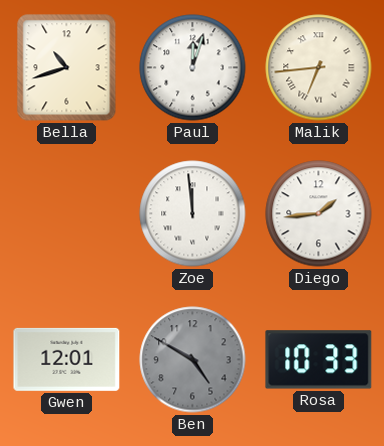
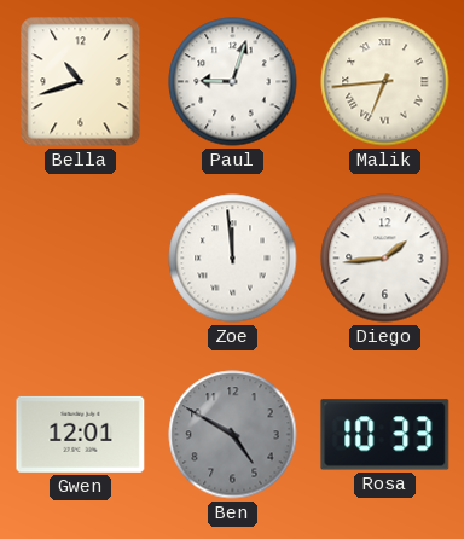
Paul: 12:03 -> 9:03 (233, 82)
